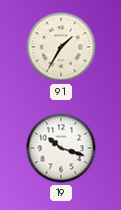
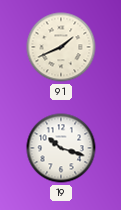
91: 1:35 -> 1:41 (61, 47)
